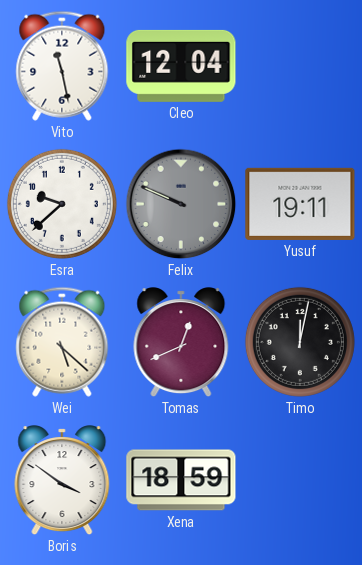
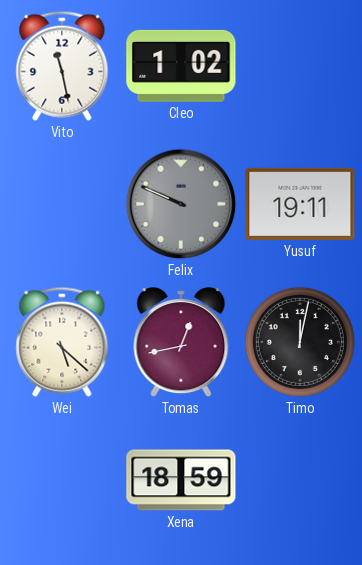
Cleo: 12:04 -> 1:02 (181, 66)
Esra: 9:38 -> none (62, 204)
Tomas: 12:41 -> 12:43 (181, 343)
Boris: 3:51 -> none (62, 481)
